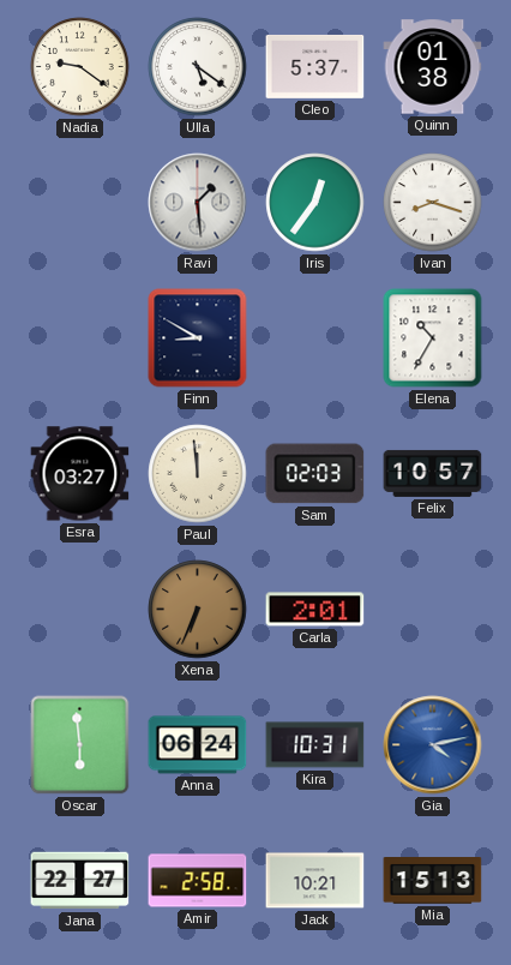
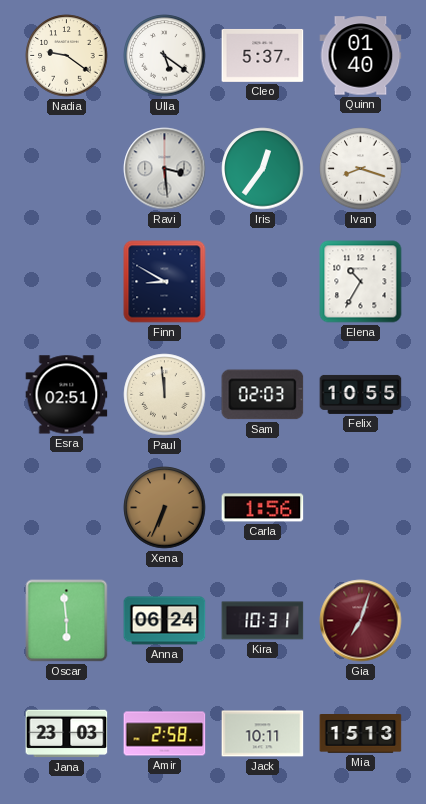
Quinn: 01:38 -> 01:40 (361, 56)
Ravi: 1:29 -> 3:29 (165, 169)
Esra: 03:27 -> 02:51 (67, 395)
Felix: 10:57 -> 10:55 (361, 394)
Carla: 2:01 -> 1:56 (263, 508)
Gia: 4:13 -> 7:03 (361, 621)
Gia dial: blue -> burgundy (361, 621)
Jana: 22:27 -> 23:03 (67, 734)
Jack: 10:21 -> 10:11 (263, 734)
